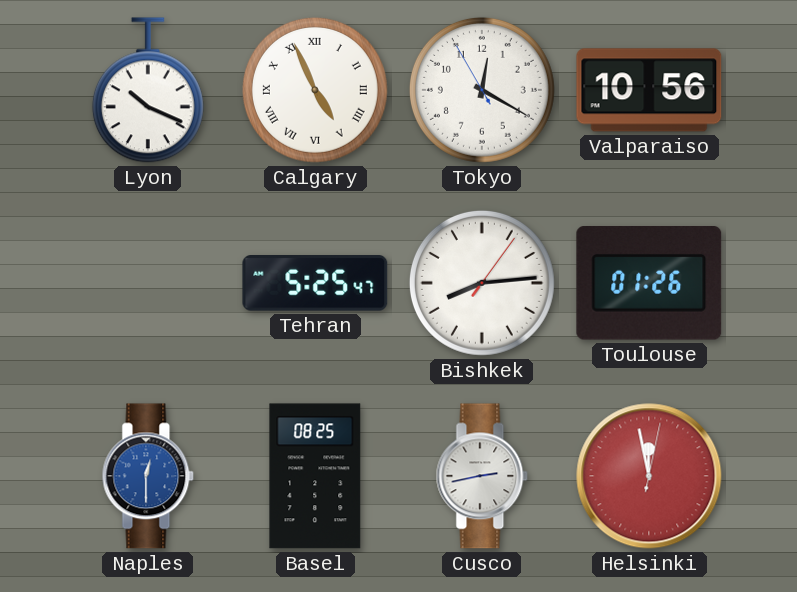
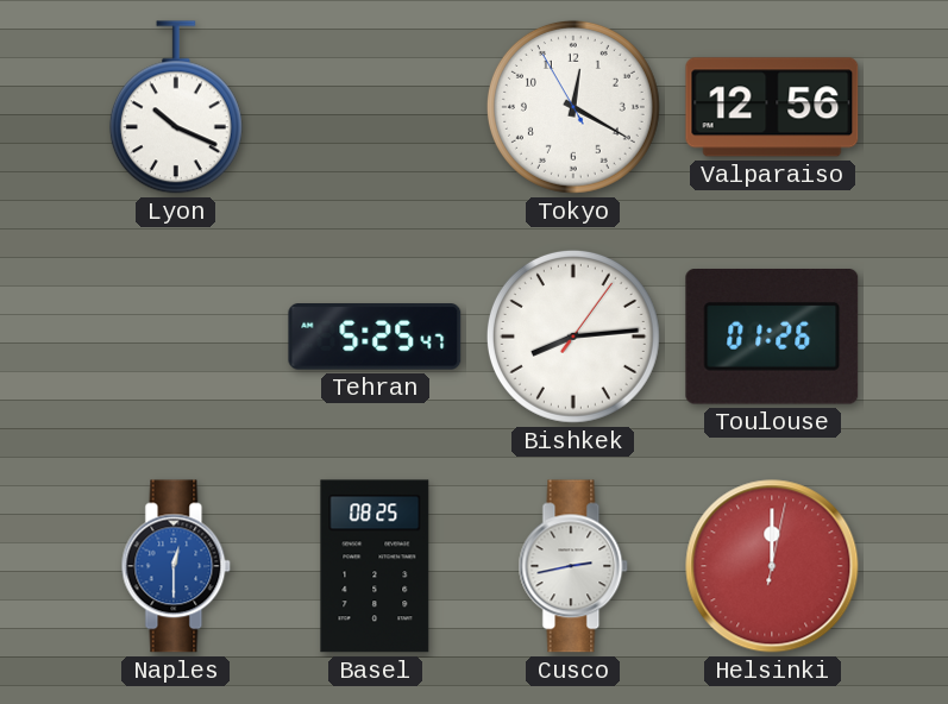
Calgary: 4:56 -> none (315, 90)
Valparaiso: 10:56 -> 12:56 (772, 107)
Helsinki: 11:58 -> 12:00 (772, 566)
